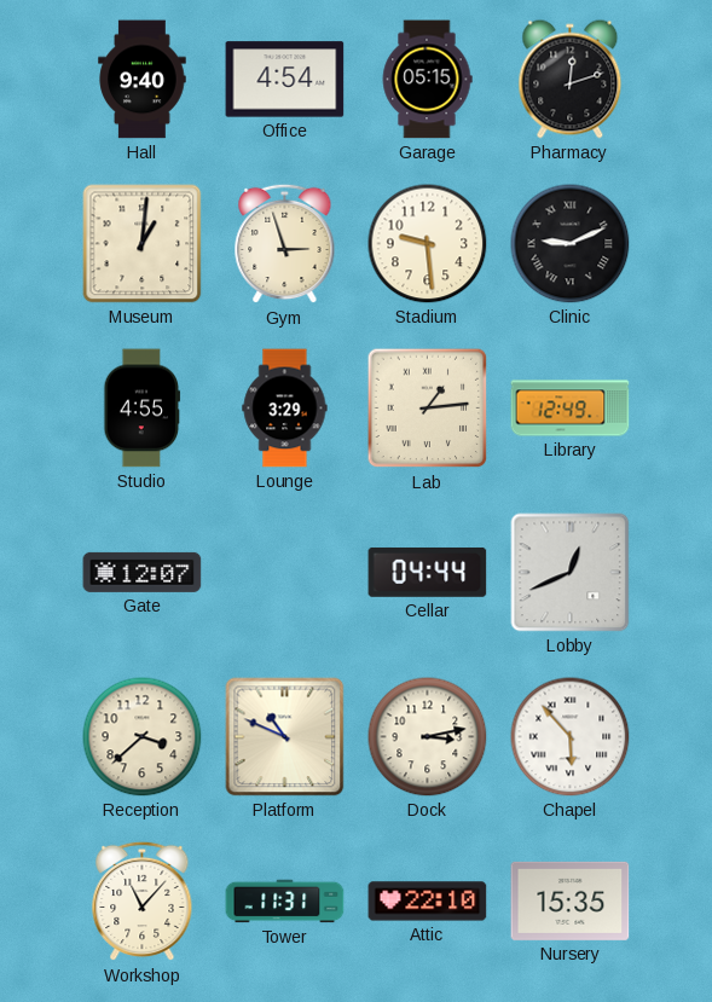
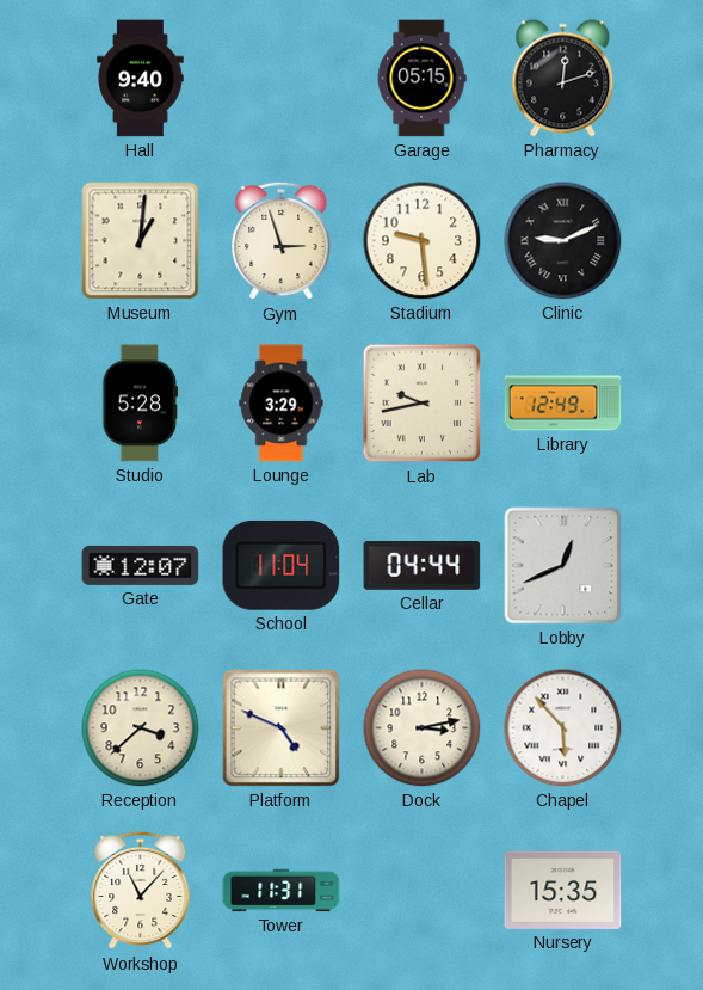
Office: 4:54 -> none (285, 80)
Studio: 4:55 -> 5:28 (141, 404)
Lab: 1:14 -> 9:43 (423, 404)
School: none -> 11:04 (282, 565)
Platform: 10:49 -> 4:49 (282, 728)
Attic: 22:10 -> none (428, 902)
